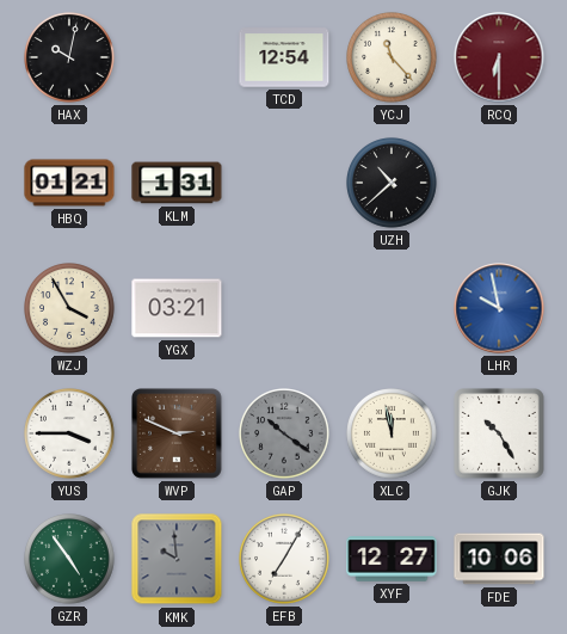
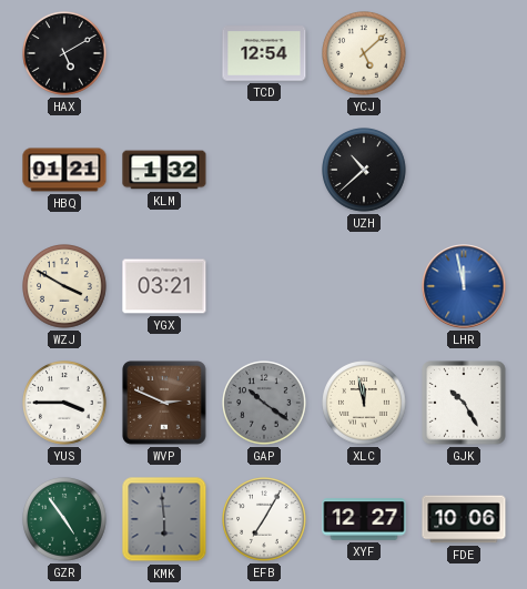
HAX: 10:02 -> 5:10 (64, 53)
YCJ: 11:23 -> 5:08 (364, 53)
RCQ: 6:30 -> none (499, 57)
KLM: 1:31 -> 1:32 (164, 170)
WZJ: 3:55 -> 3:50 (64, 286)
LHR: 9:58 -> 11:58 (464, 286)
KMK: 9:59 -> 5:59 (164, 519)
